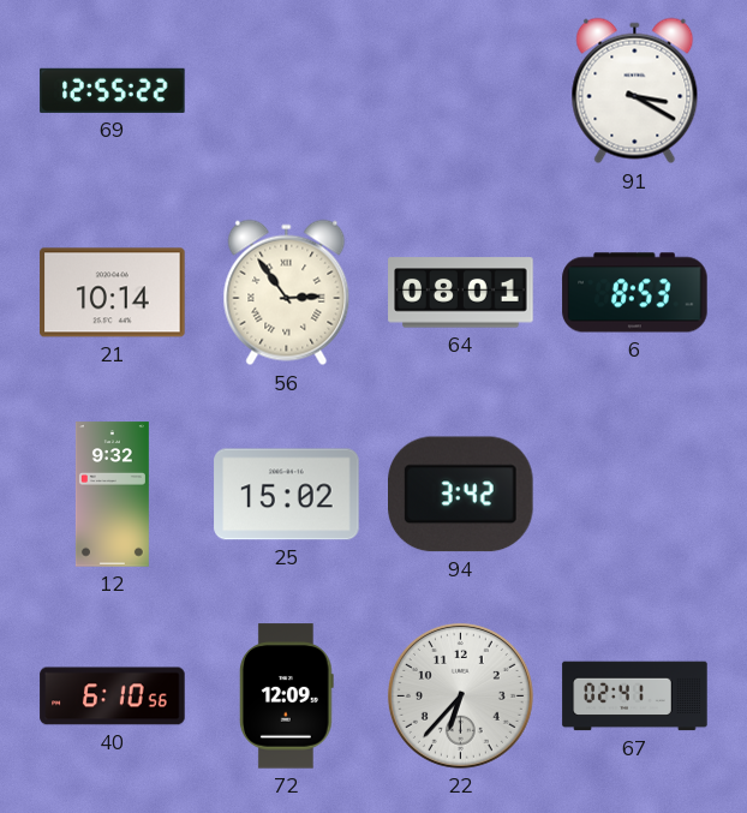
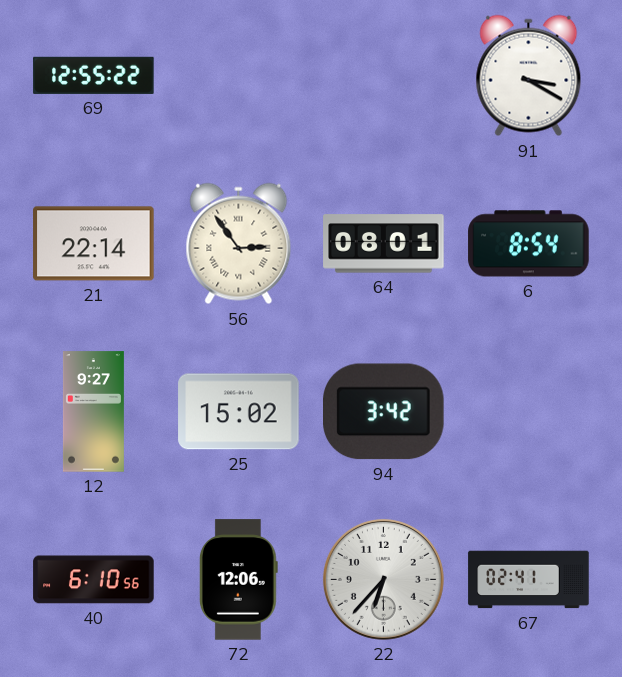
21: 10:14 -> 22:14 (94, 244)
6: 8:53 -> 8:54 (529, 244)
12: 9:32 -> 9:27 (93, 412)
72: 12:09 -> 12:06 (238, 580)
